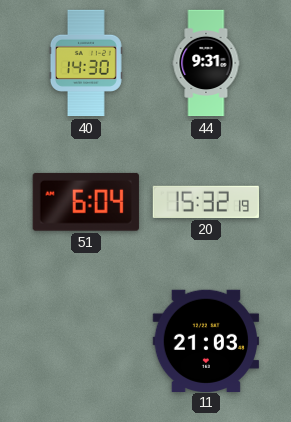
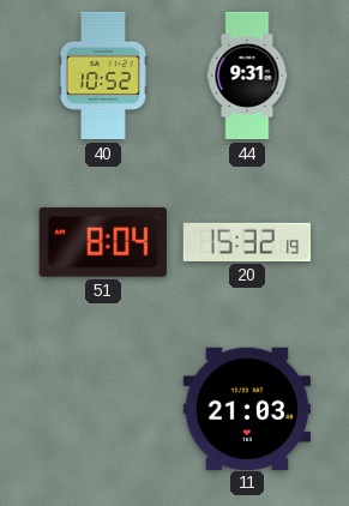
40: 14:30 -> 10:52 (103, 76)
51: 6:04 -> 8:04 (103, 242)
